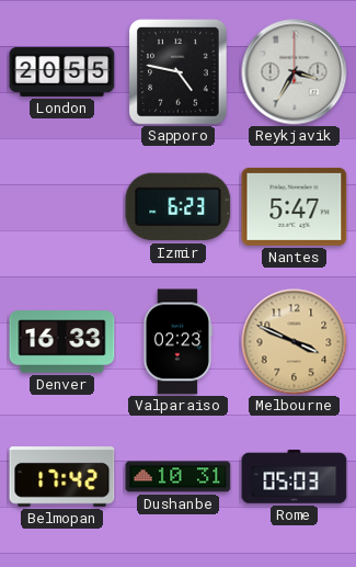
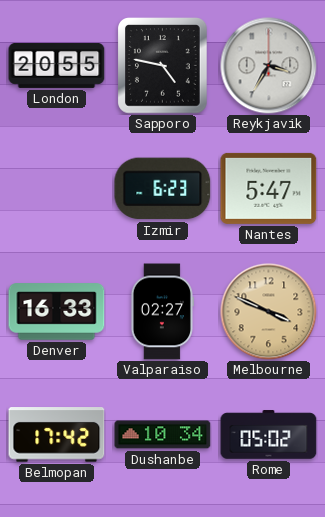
Valparaiso: 02:23 -> 02:27 (162, 312)
Dushanbe: 10:31 -> 10:34 (163, 435)
Rome: 05:03 -> 05:02 (269, 435)
